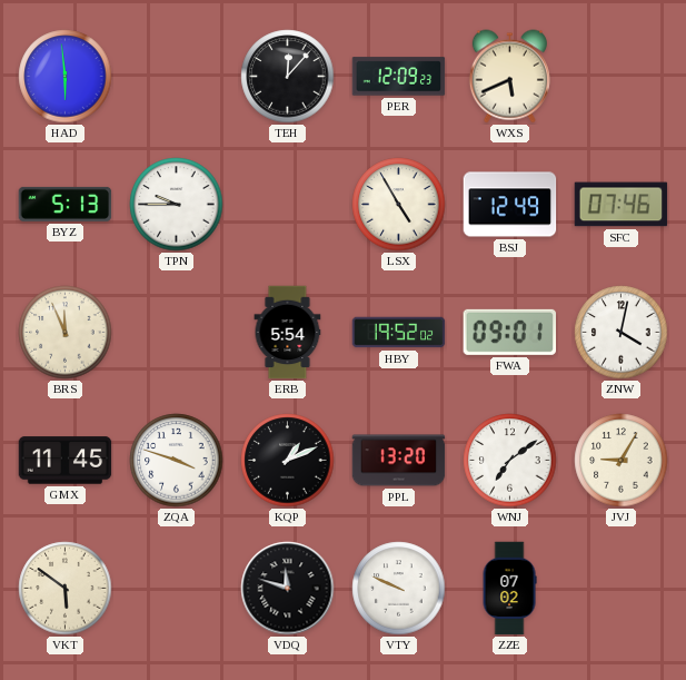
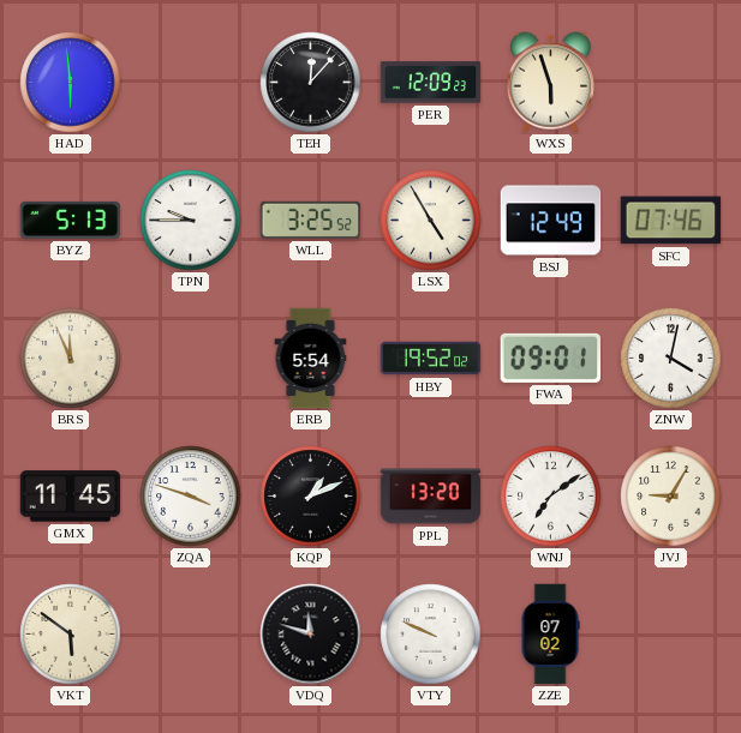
WXS: 5:41 -> 5:57 (550, 83)
WLL: none -> 3:25 (311, 220)
